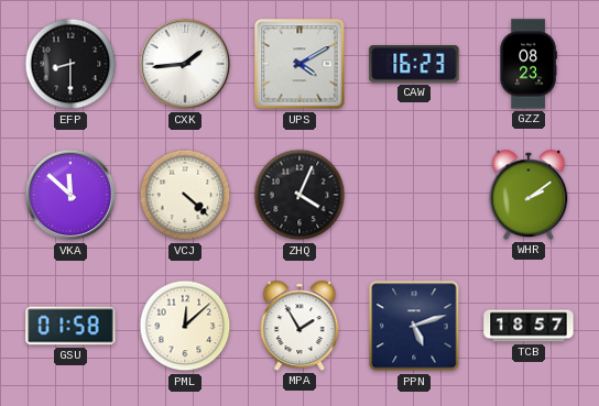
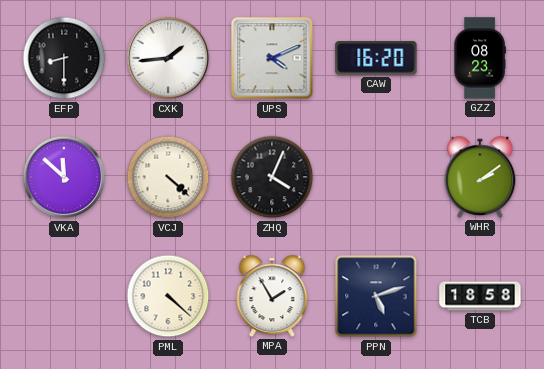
UPS: 4:10 -> 4:11 (272, 58)
CAW: 16:23 -> 16:20 (376, 58)
GSU: 01:58 -> none (70, 326)
PML: 12:08 -> 4:22 (168, 296)
TCB: 18:57 -> 18:58 (480, 296)
